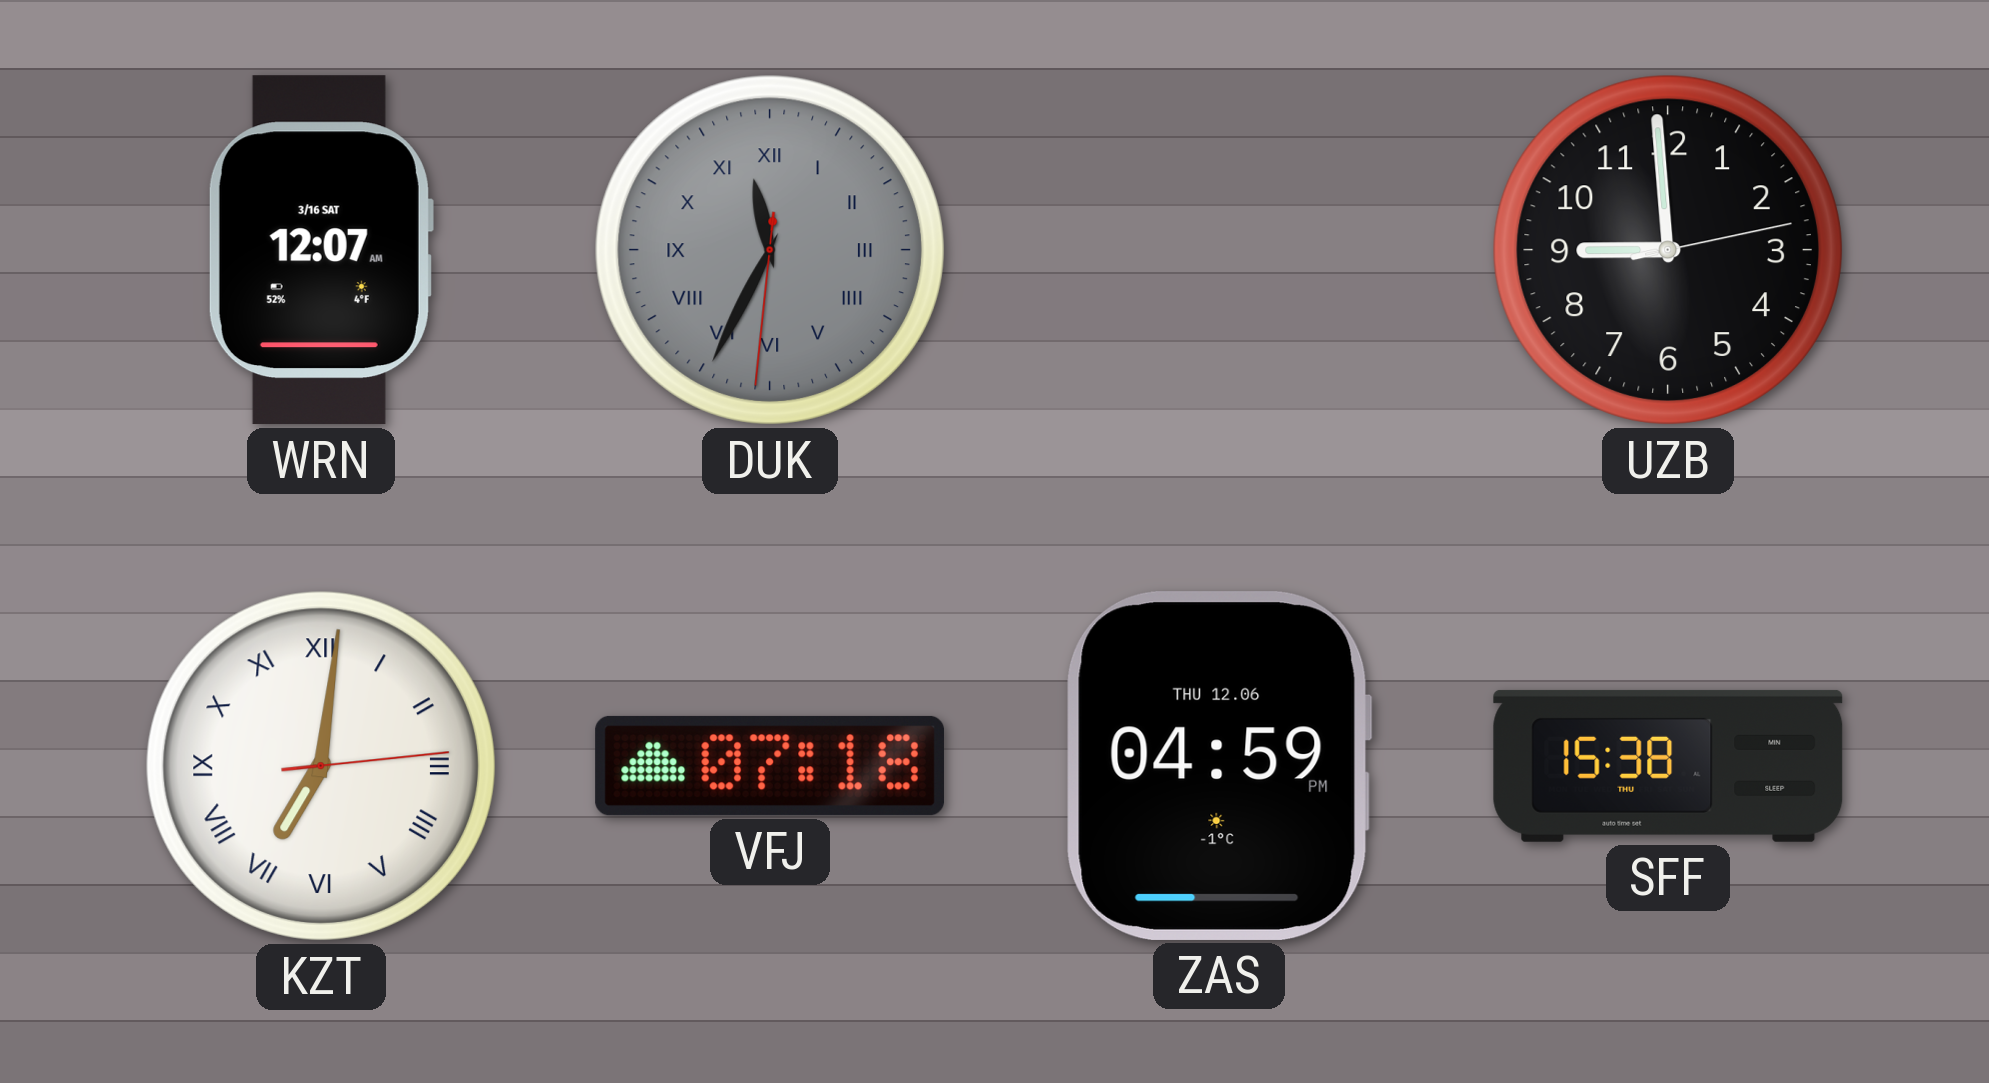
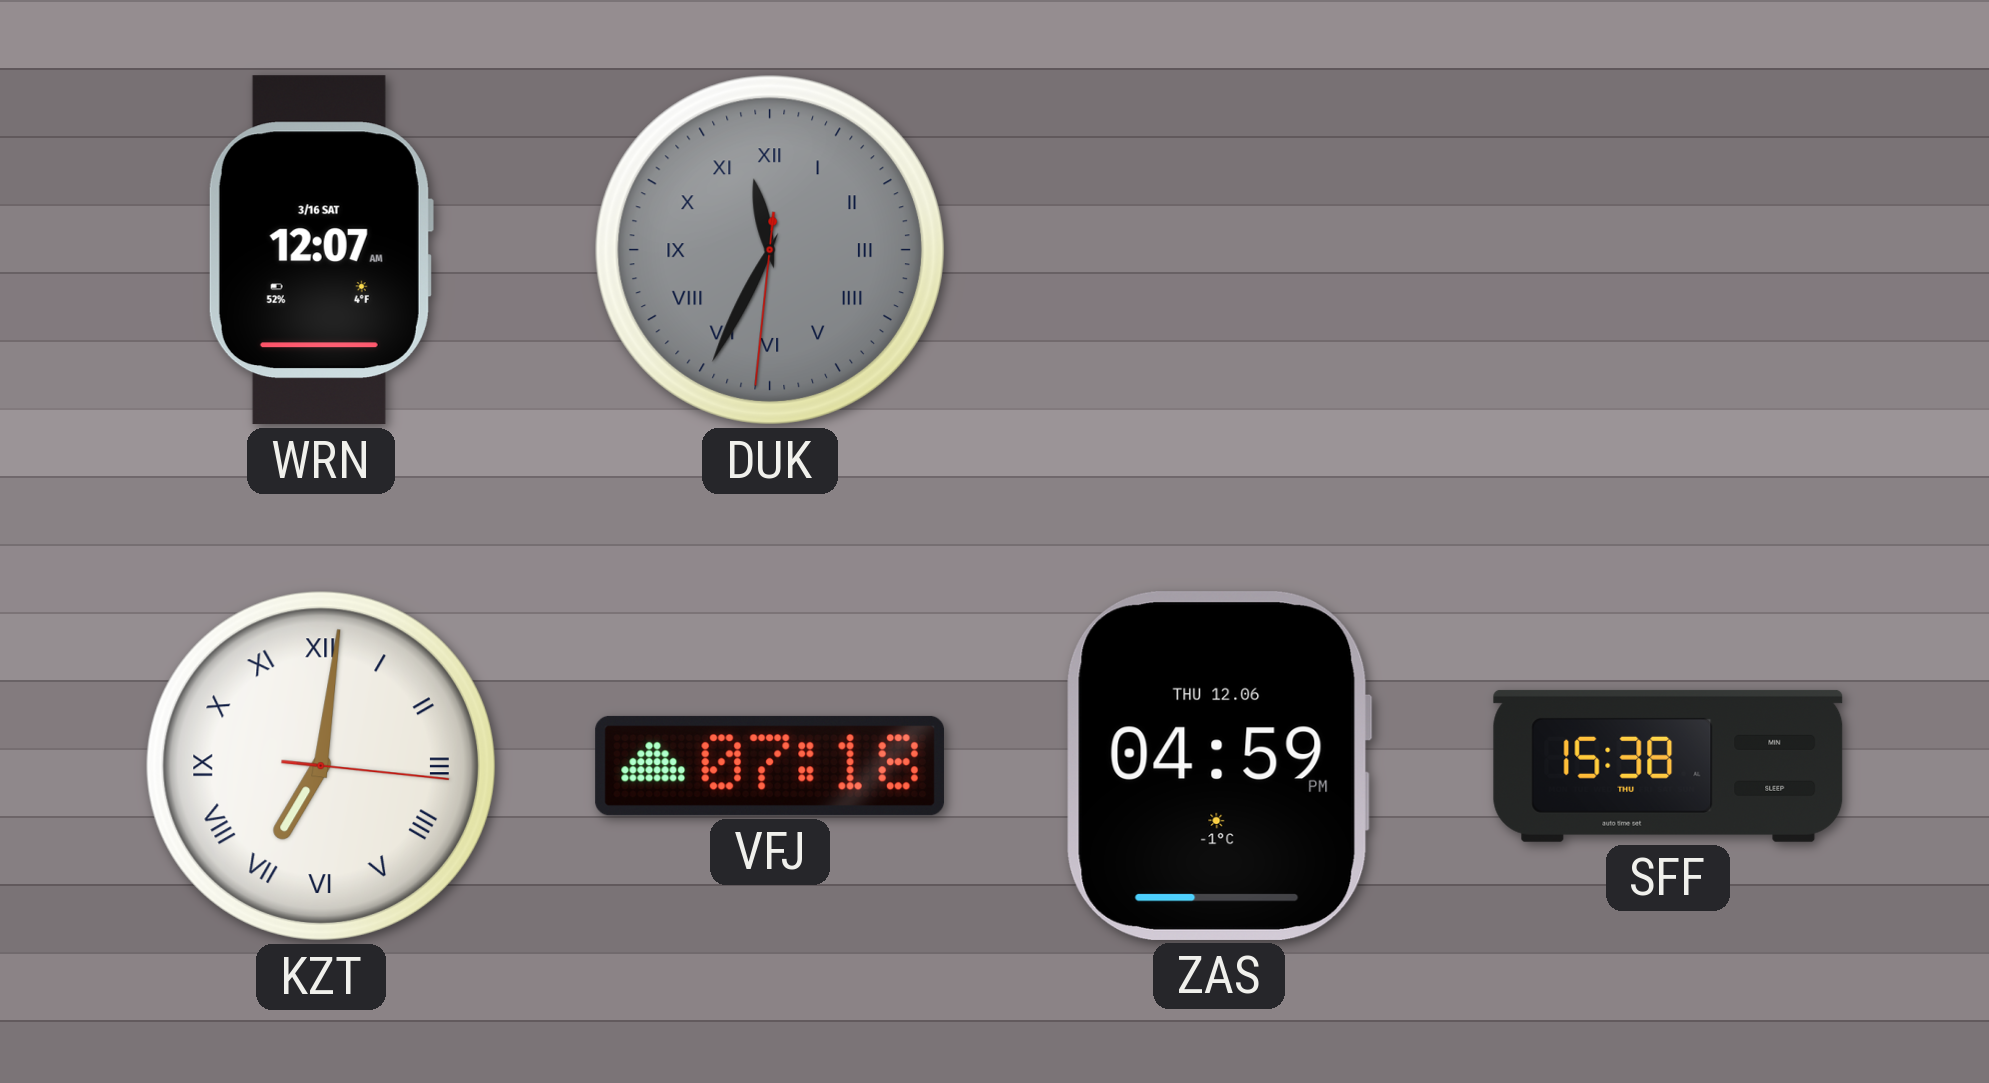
UZB: 8:59 -> none (1668, 250)
KZT: 7:01:14 -> 7:01:16 (321, 766)
